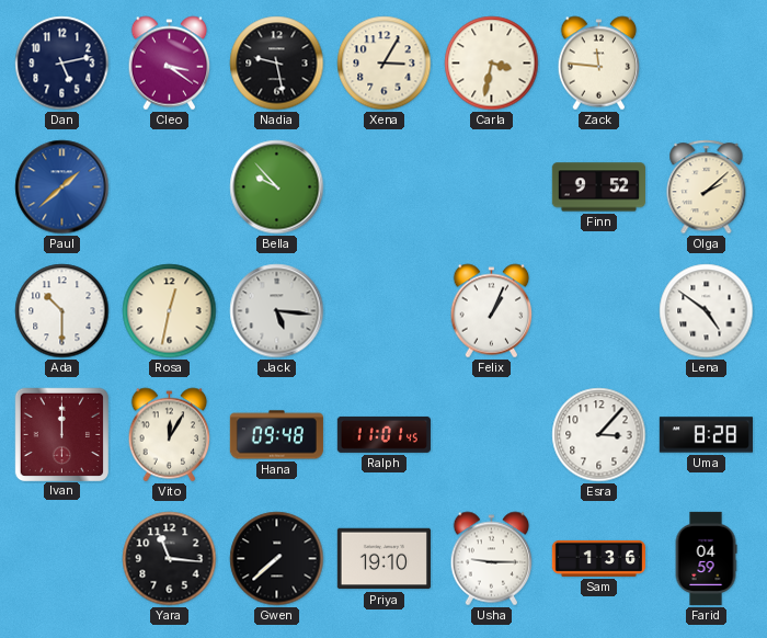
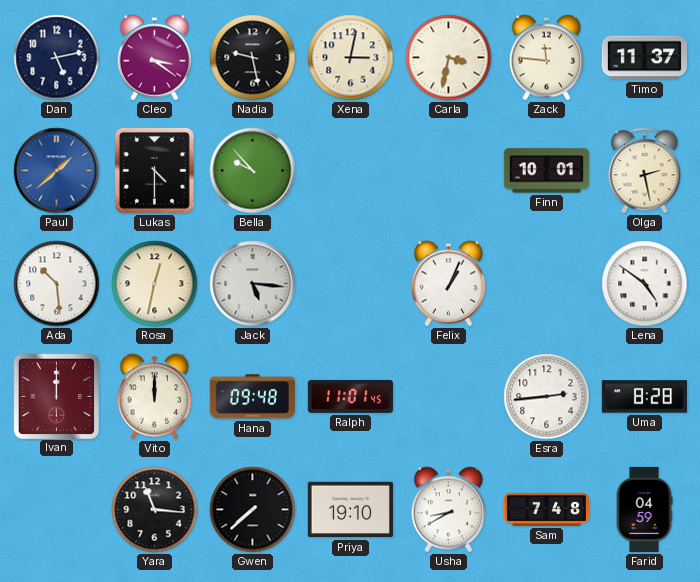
Xena: 3:05 -> 3:02 (351, 58)
Timo: none -> 11:37 (644, 58)
Lukas: none -> 4:30 (154, 170)
Finn: 9:52 -> 10:01 (546, 171)
Olga: 2:08 -> 2:28 (645, 171)
Ada: 10:30 -> 10:29 (57, 284)
Vito: 12:05 -> 12:00 (155, 397)
Esra: 3:07 -> 2:44 (547, 397)
Usha: 9:15 -> 8:40 (449, 510)
Sam: 1:36 -> 7:48 (546, 509)
